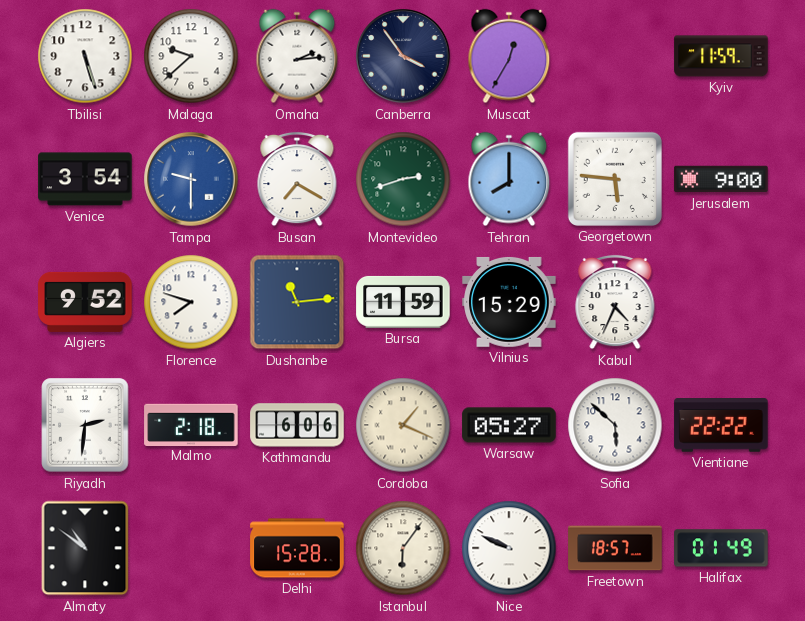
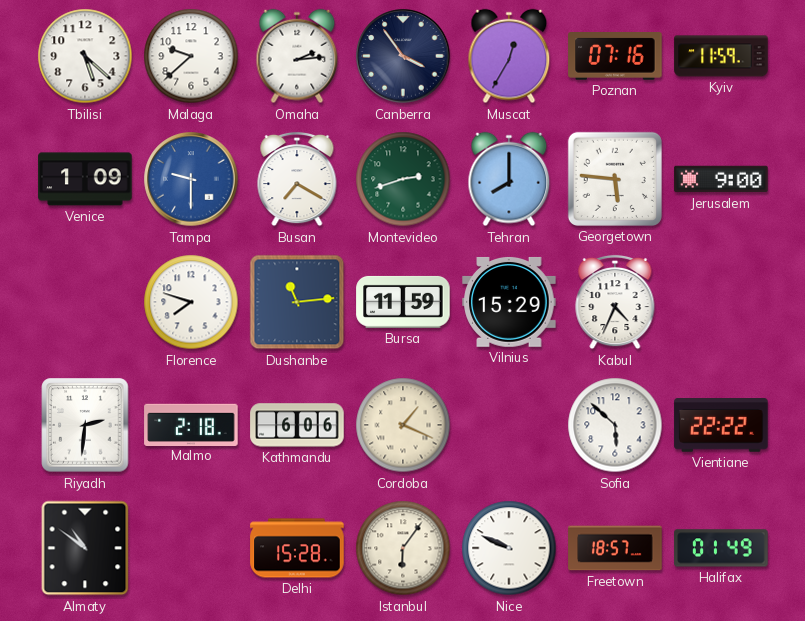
Tbilisi: 5:27 -> 5:22 (85, 56)
Poznan: none -> 07:16 (615, 56)
Venice: 3:54 -> 1:09 (85, 179)
Algiers: 9:52 -> none (85, 302)
Warsaw: 05:27 -> none (509, 425)
